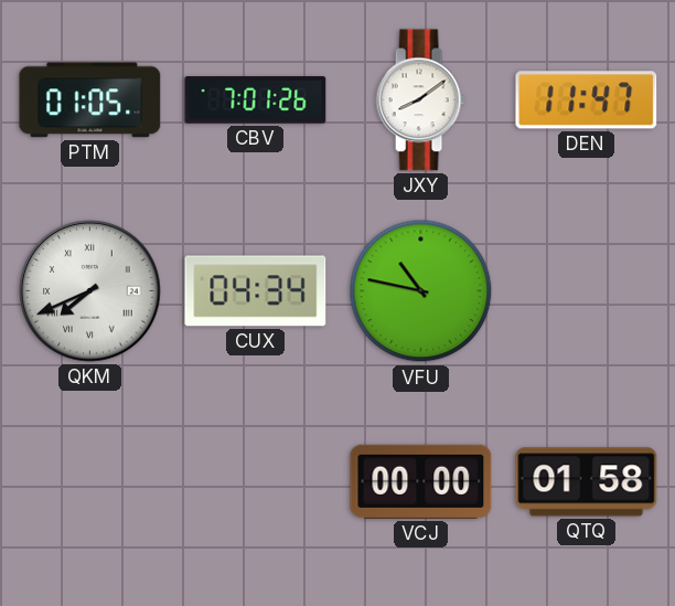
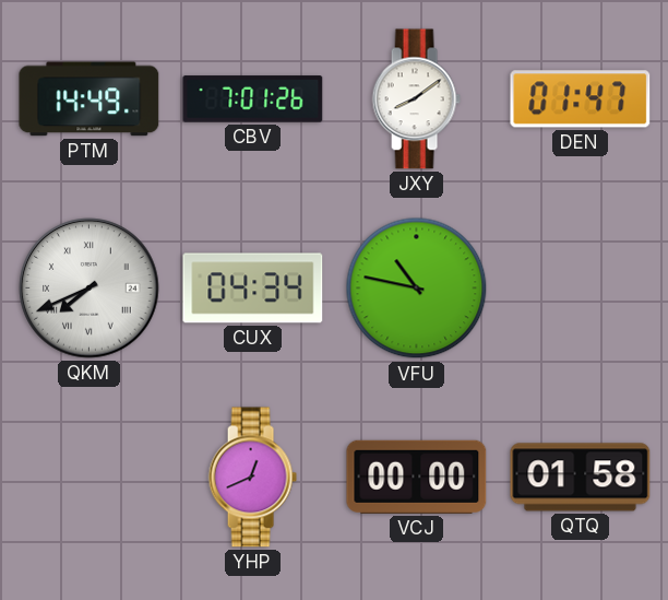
PTM: 01:05 -> 14:49 (90, 99)
DEN: 11:47 -> 01:47 (581, 99)
YHP: none -> 12:41 (252, 478)
